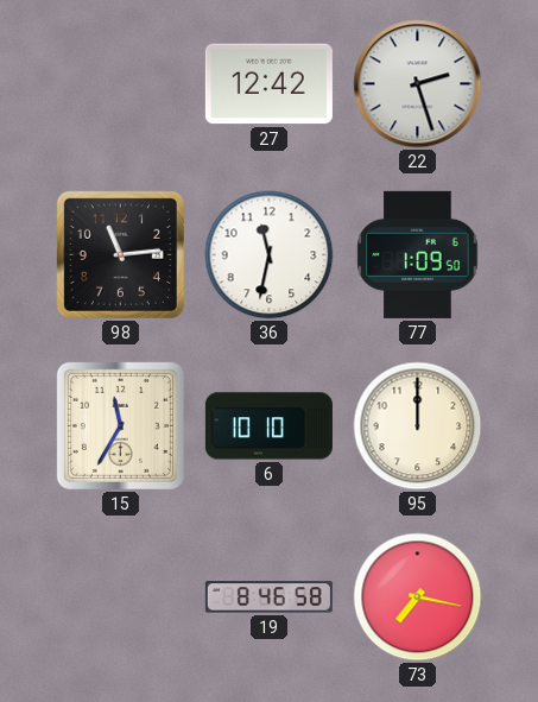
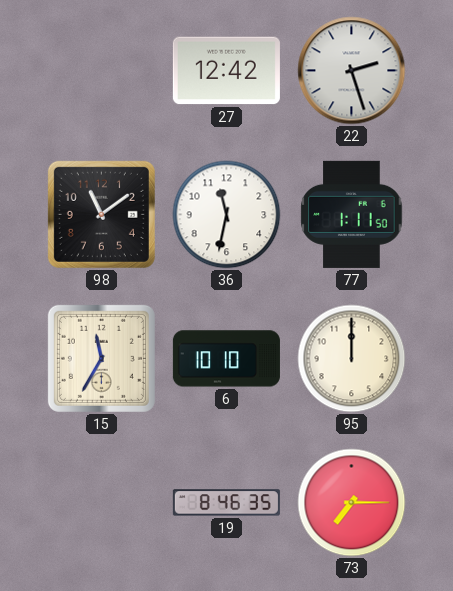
98: 11:14 -> 11:09 (101, 214)
77: 1:09 -> 1:11 (352, 214)
19: 8:46:58 -> 8:46:35 (226, 503)
73: 7:17 -> 7:15 (352, 503)
